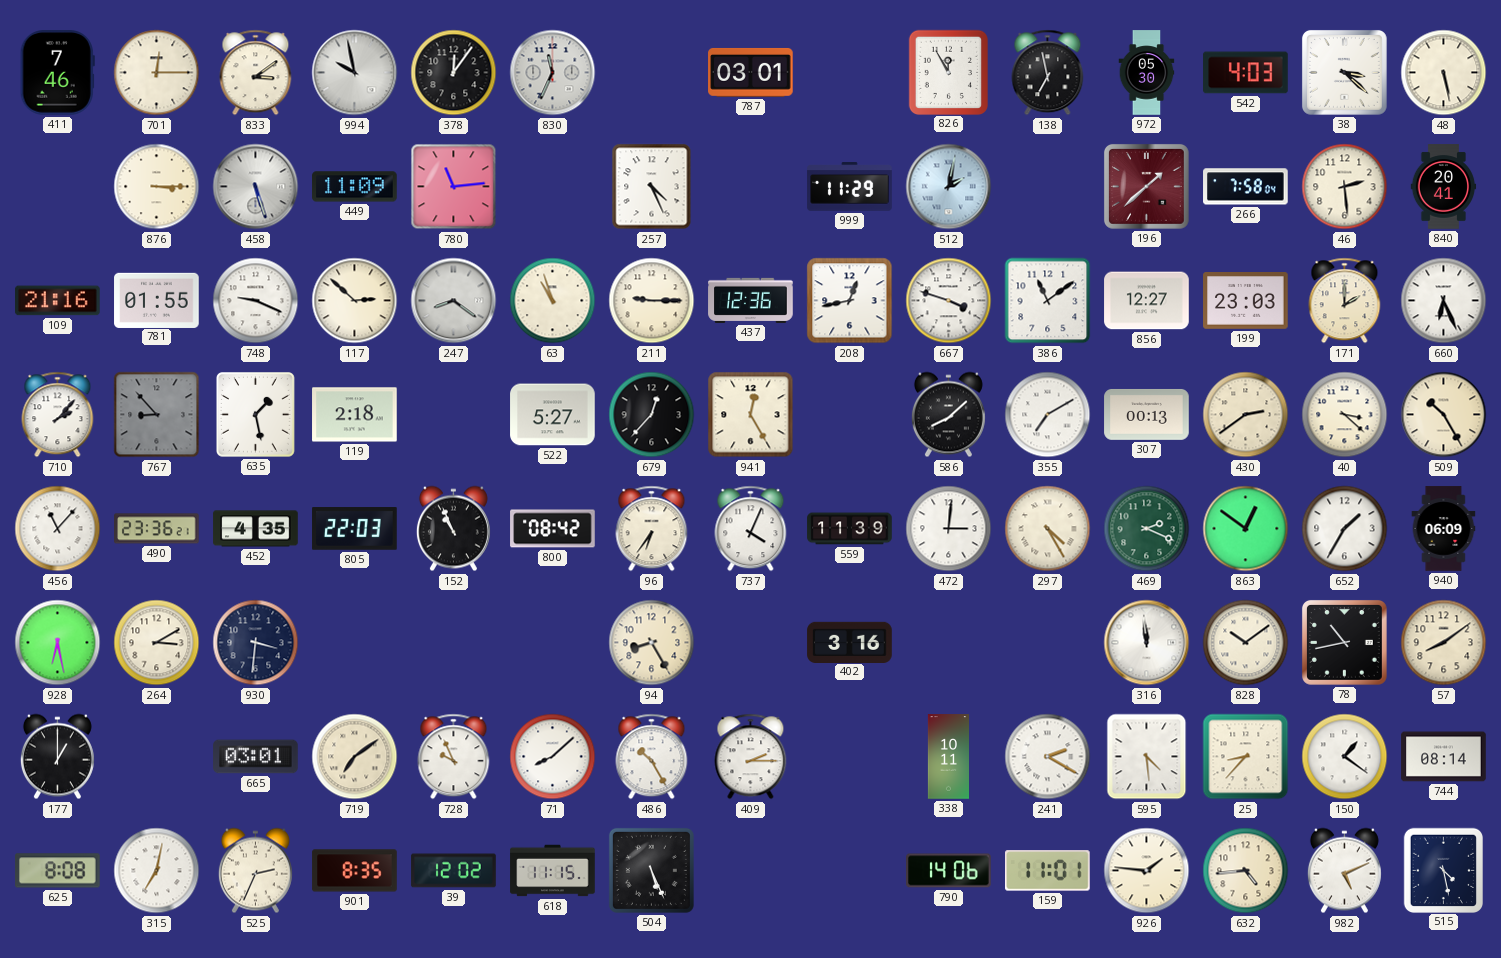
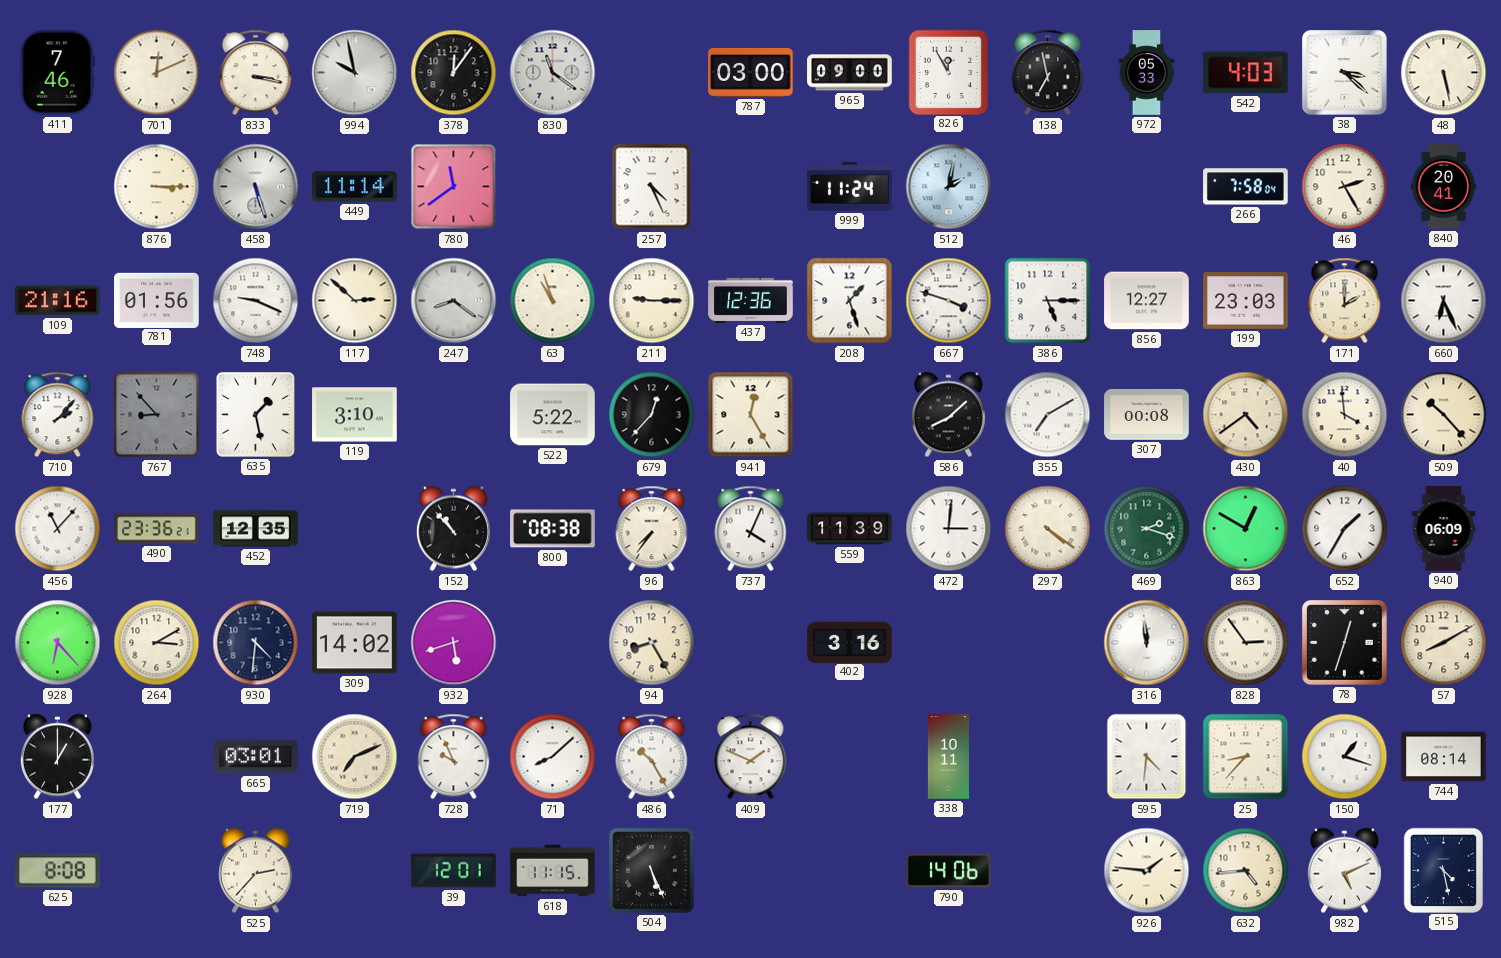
701: 12:15 -> 12:11 (157, 73)
833: 3:09 -> 3:17 (256, 73)
830: 11:34 -> 11:21 (553, 73)
787: 03:01 -> 03:00 (751, 72)
965: none -> 09:00 (850, 73)
972: 05:30 -> 05:33 (1147, 73)
449: 11:09 -> 11:14 (355, 187)
780: 11:14 -> 11:39 (454, 187)
999: 11:29 -> 11:24 (850, 187)
196: 1:38 -> none (1147, 187)
46: 2:29 -> 2:25 (1345, 187)
781: 01:55 -> 01:56 (157, 300)
208: 12:43 -> 1:27 (850, 301)
386: 11:09 -> 5:15 (1048, 301)
119: 2:18 -> 3:10 (355, 415)
522: 5:27 -> 5:22 (553, 415)
307: 00:13 -> 00:08 (1147, 414)
430: 2:39 -> 4:39 (1246, 415)
40: 3:22 -> 3:59 (1345, 415)
509: 10:25 -> 10:23 (1444, 415)
452: 4:35 -> 12:35 (256, 529)
805: 22:03 -> none (355, 529)
152: 10:56 -> 10:53 (453, 529)
800: 08:42 -> 08:38 (553, 529)
96: 6:36 -> 7:36 (652, 529)
297: 4:25 -> 4:21 (1048, 529)
469: 2:19 -> 2:18 (1147, 529)
863: 12:51 -> 12:50 (1246, 529)
928: 6:28 -> 6:23 (58, 643)
930: 3:31 -> 4:31 (256, 643)
309: none -> 14:02 (355, 643)
932: none -> 5:42 (454, 643)
828: 10:09 -> 2:54 (1246, 643)
78: 10:43 -> 12:33 (1345, 643)
57: 8:09 -> 8:10 (1444, 643)
719: 7:09 -> 7:11 (355, 757)
409: 2:15 -> 1:49 (751, 757)
241: 2:20 -> none (1048, 757)
595: 4:29 -> 4:31 (1147, 757)
150: 1:21 -> 1:18 (1345, 757)
315: 7:02 -> none (157, 871)
525: 2:34 -> 2:37 (255, 871)
901: 8:35 -> none (355, 871)
39: 12:02 -> 12:01 (454, 871)
159: 11:01 -> none (1048, 871)
